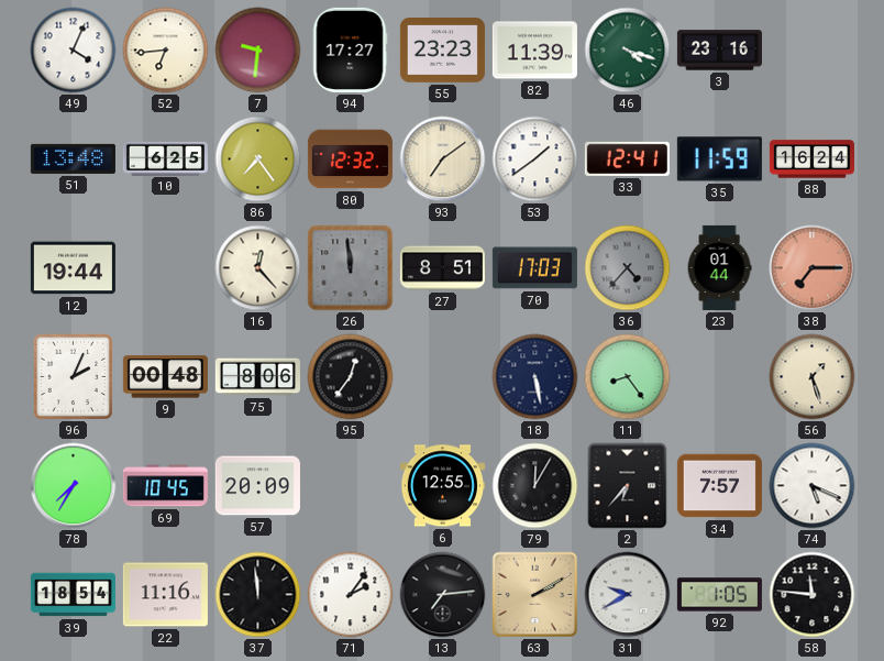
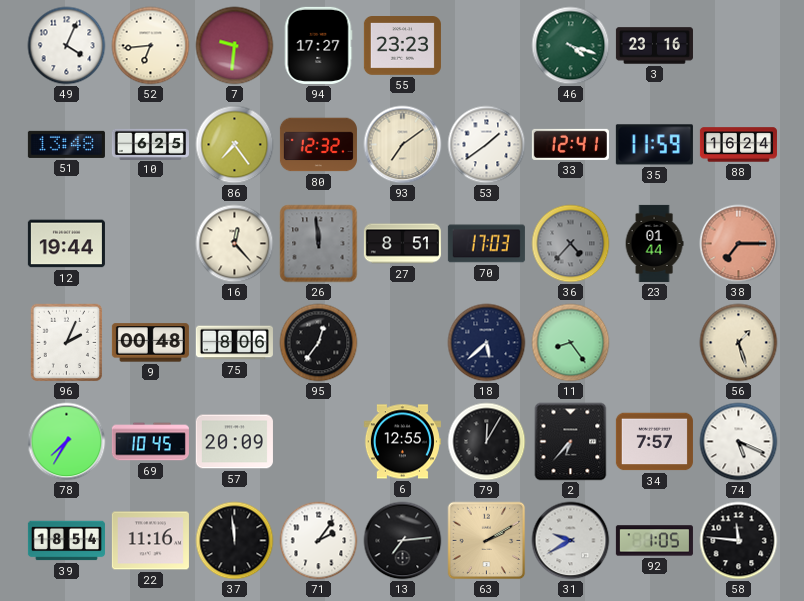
82: 11:39 -> none (534, 51)
18: 5:28 -> 5:38 (487, 343)
